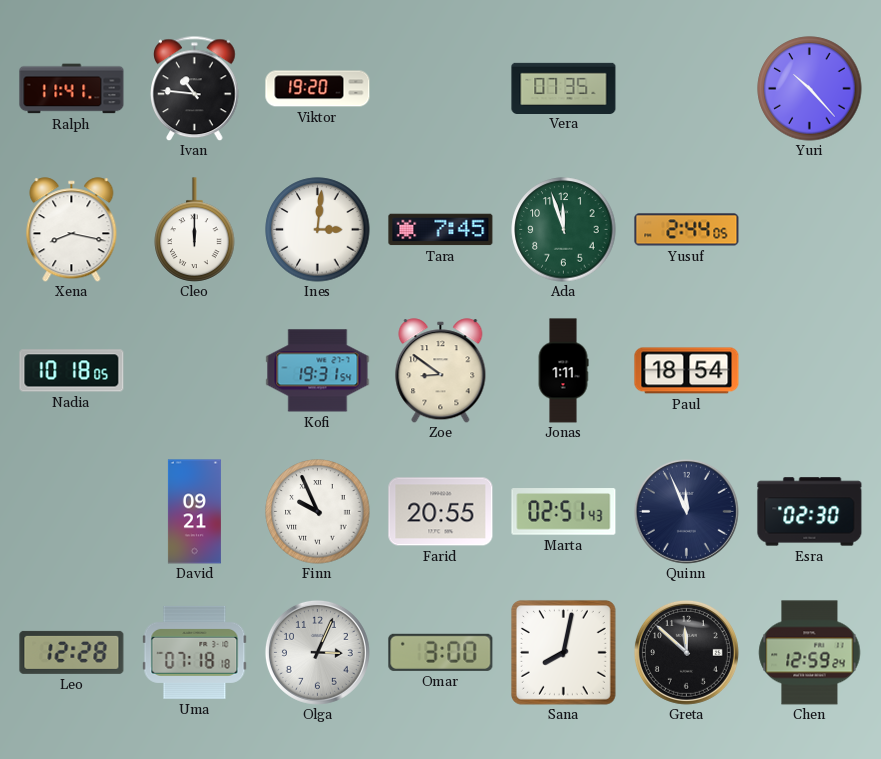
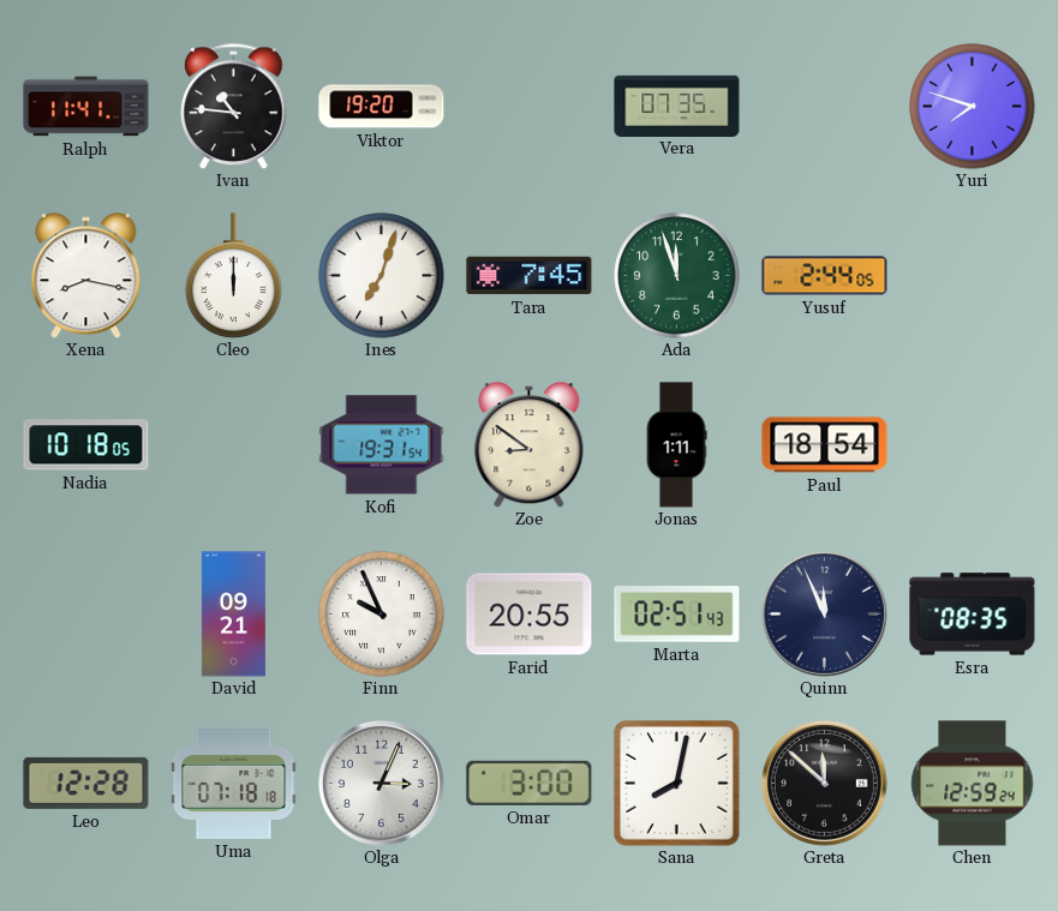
Yuri: 10:23 -> 7:48 (973, 107)
Ines: 3:01 -> 7:03 (382, 276)
Esra: 02:30 -> 08:35 (973, 615)
